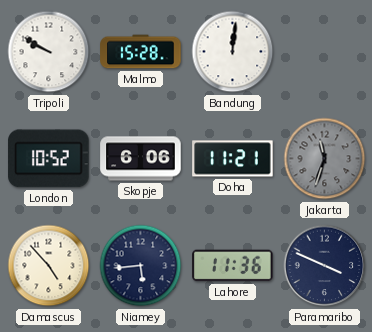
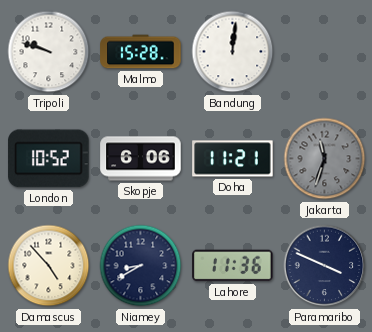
Tripoli: 9:50 -> 9:48 (49, 52)
Niamey: 5:44 -> 8:40 (141, 266)
